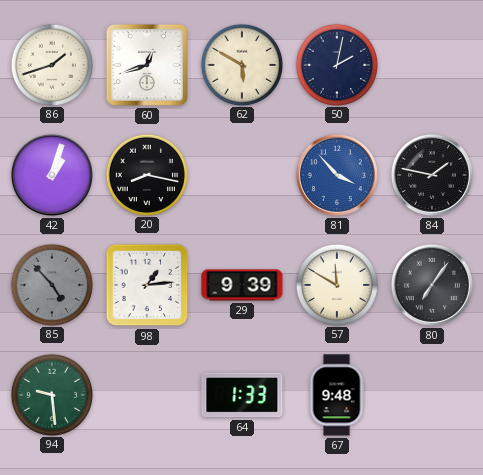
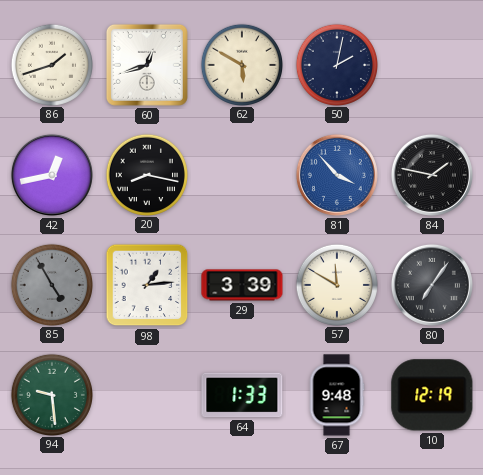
42: 1:03 -> 12:43 (52, 175)
85: 4:53 -> 4:55 (51, 284)
29: 9:39 -> 3:39 (242, 285)
10: none -> 12:19 (432, 395)
